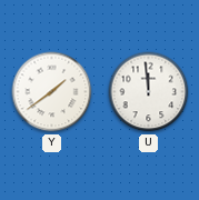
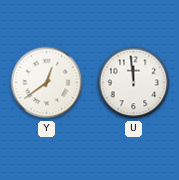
Y: 1:39 -> 12:39 (47, 83)
